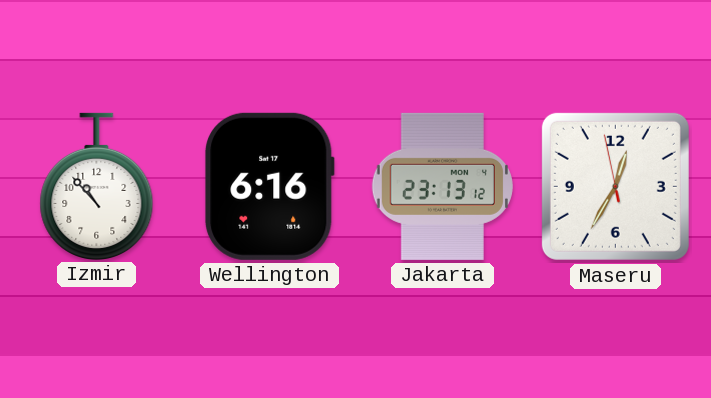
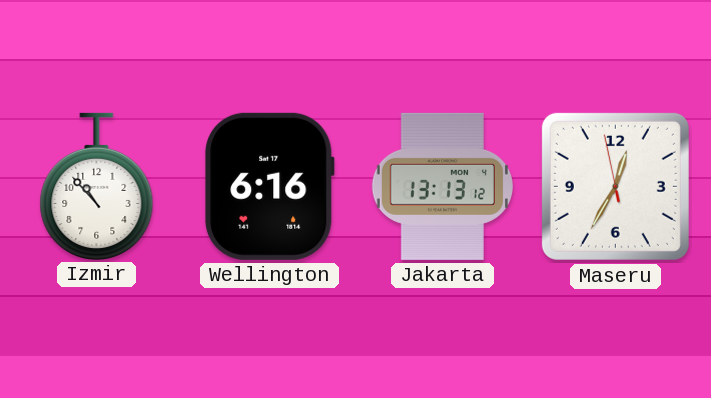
Jakarta: 23:13 -> 13:13 (442, 186)
